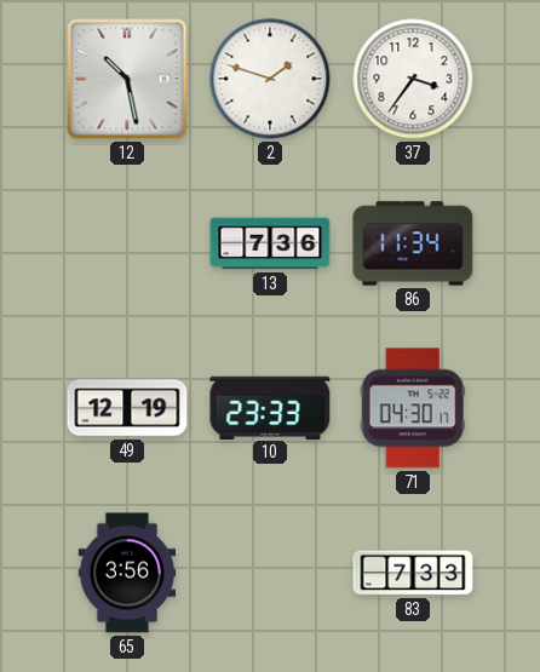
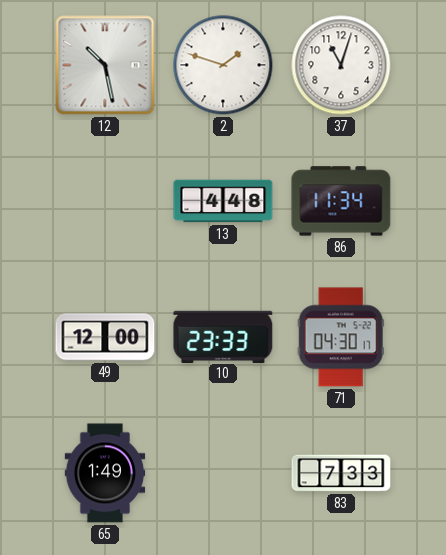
37: 3:36 -> 11:03 (341, 65)
13: 7:36 -> 4:48 (223, 201)
49: 12:19 -> 12:00 (105, 337)
65: 3:56 -> 1:49 (105, 473)
